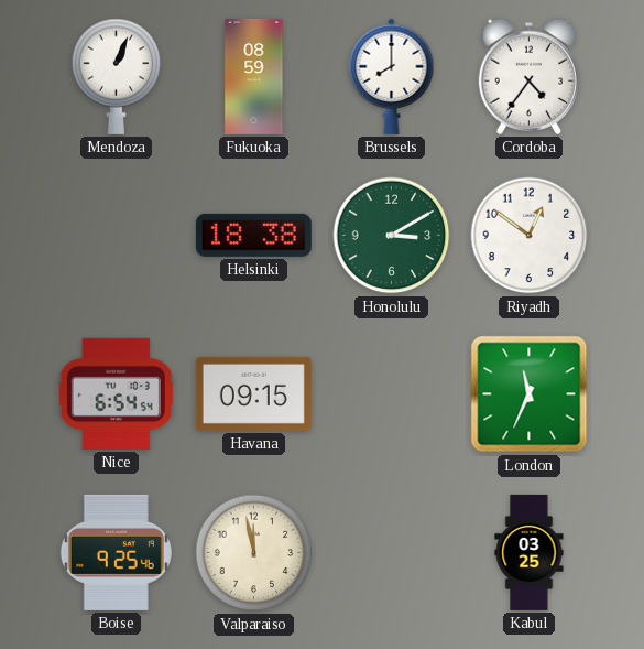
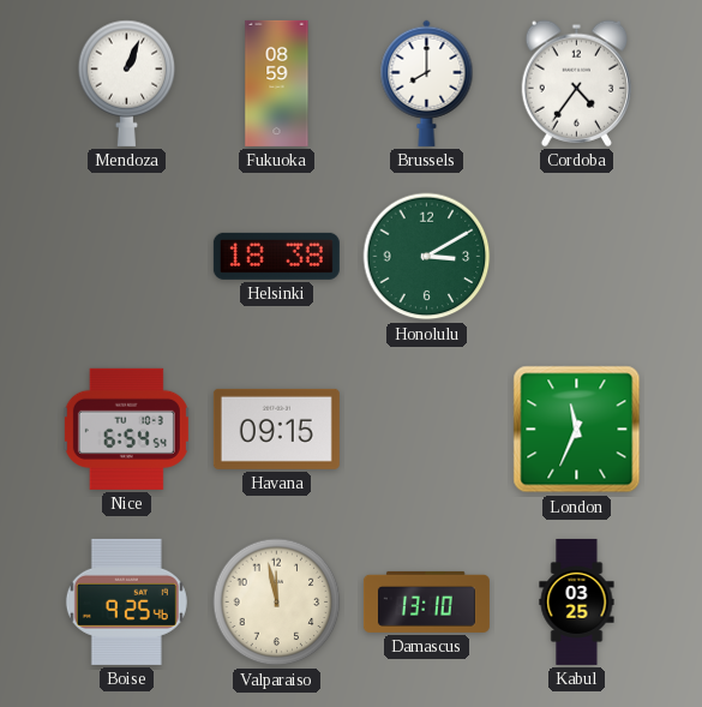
Riyadh: 12:51 -> none (530, 236)
Damascus: none -> 13:10 (426, 601)
